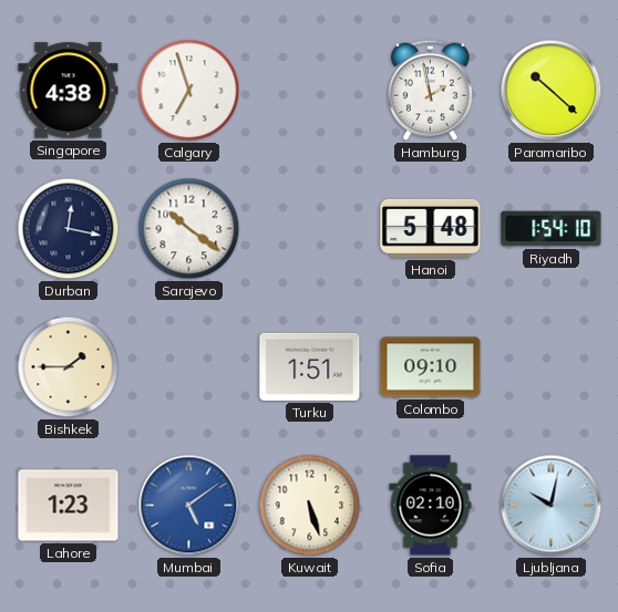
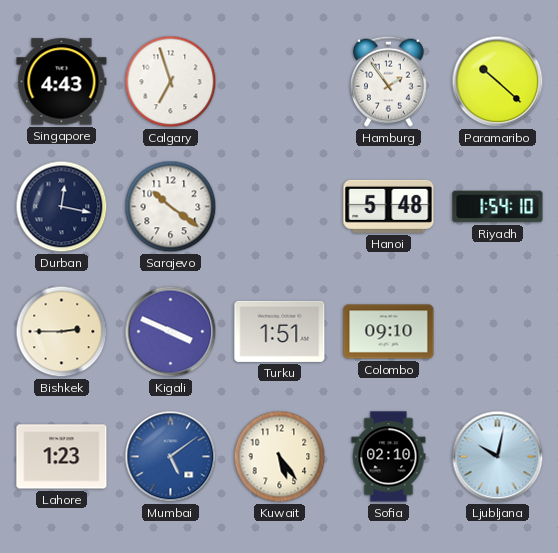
Singapore: 4:38 -> 4:43 (62, 82)
Hamburg: 1:58 -> 1:54 (388, 81)
Bishkek: 1:45 -> 2:45 (62, 332)
Kigali: none -> 3:49 (171, 332)
Kuwait: 5:27 -> 5:24 (280, 457)
